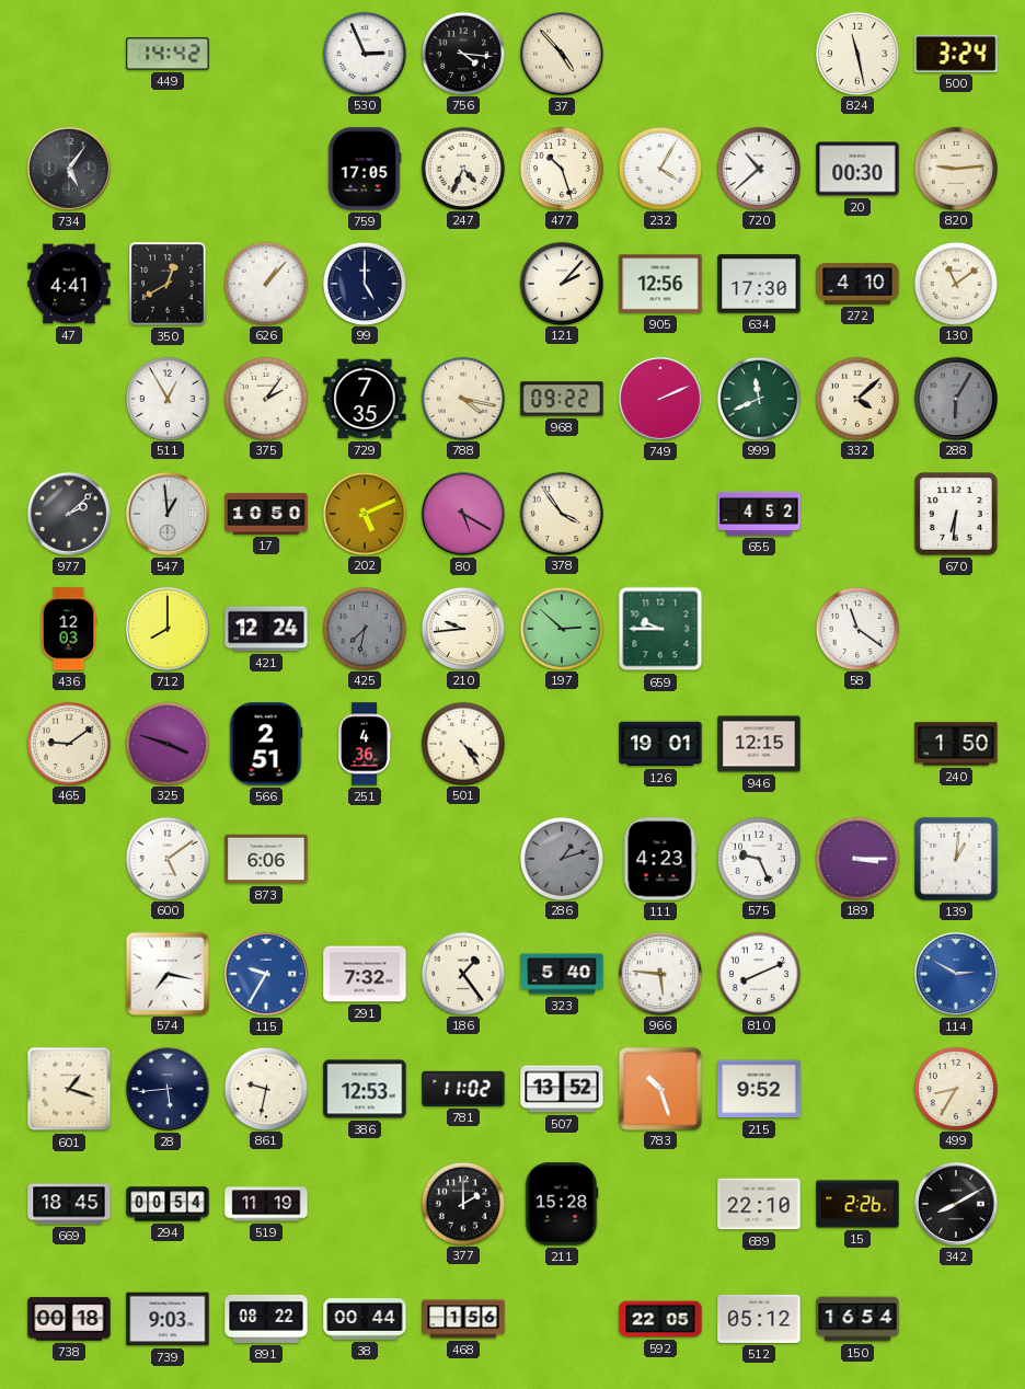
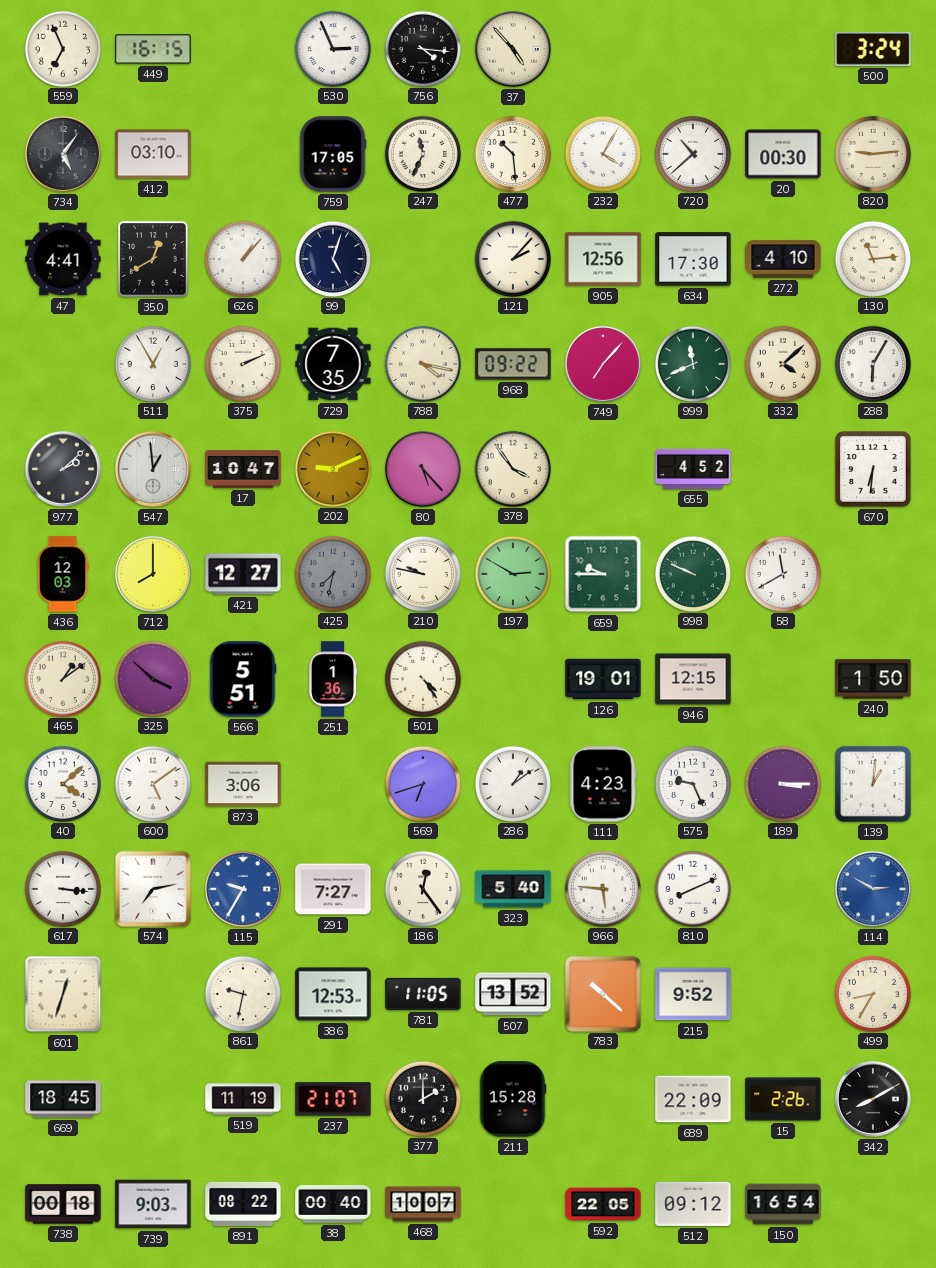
559: none -> 6:56 (62, 48)
449: 14:42 -> 16:15 (153, 49)
824: 11:28 -> none (856, 53)
412: none -> 03:10 (153, 154)
247: 4:34 -> 11:34 (422, 153)
477: 10:27 -> 10:29 (512, 153)
99: 5:00 -> 5:03 (332, 258)
130: 11:09 -> 11:14 (872, 258)
375: 2:06 -> 2:11 (242, 363)
749: 2:11 -> 7:07 (603, 364)
288 dial: grey -> white (872, 363)
17: 10:50 -> 10:47 (243, 469)
202: 5:11 -> 9:11 (332, 468)
80: 5:20 -> 5:23 (423, 469)
421: 12:24 -> 12:27 (243, 574)
210: 9:44 -> 9:47 (422, 573)
197: 2:52 -> 2:50 (512, 573)
998: none -> 9:49 (692, 573)
58: 11:21 -> 11:40 (782, 573)
465: 9:09 -> 1:09 (62, 678)
325: 3:48 -> 3:52 (152, 678)
566: 2:51 -> 5:51 (243, 679)
251: 4:36 -> 1:36 (334, 679)
40: none -> 4:08 (62, 783)
873: 6:06 -> 3:06 (243, 784)
569: none -> 6:42 (422, 783)
286: 1:12 -> 1:09 (512, 783)
286 dial: grey -> white (512, 783)
617: none -> 3:16 (62, 888)
574: 7:17 -> 7:13 (152, 888)
291: 7:32 -> 7:27 (333, 889)
186: 1:24 -> 12:24 (422, 888)
601: 1:18 -> 12:33 (63, 994)
28: 5:44 -> none (168, 1089)
781: 11:02 -> 11:05 (423, 994)
783: 10:27 -> 10:22 (602, 993)
294: 00:54 -> none (168, 1204)
237: none -> 21:07 (333, 1099)
689: 22:10 -> 22:09 (693, 1099)
38: 00:44 -> 00:40 (333, 1205)
468: 1:56 -> 10:07 (423, 1204)
512: 05:12 -> 09:12 (693, 1204)
